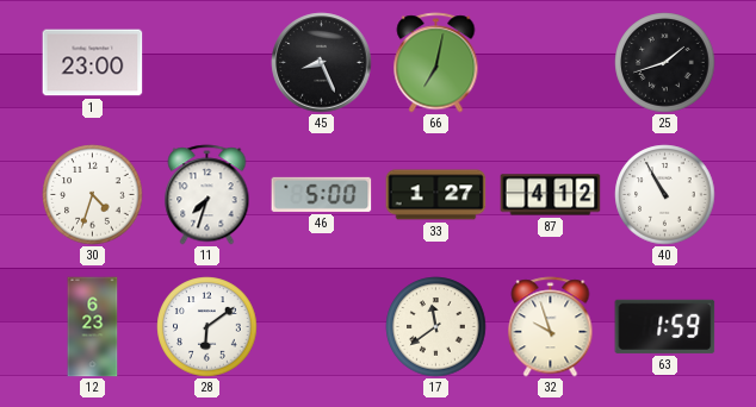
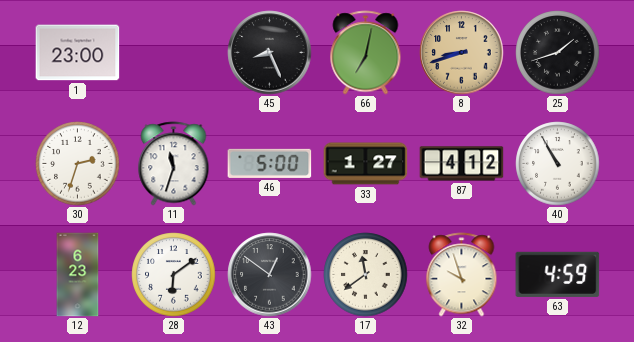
8: none -> 8:42 (462, 53)
30: 4:33 -> 2:33 (78, 164)
11: 7:33 -> 11:33 (174, 164)
43: none -> 12:51 (270, 275)
63: 1:59 -> 4:59 (558, 274)
